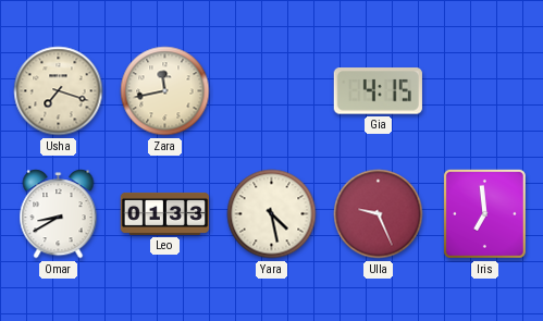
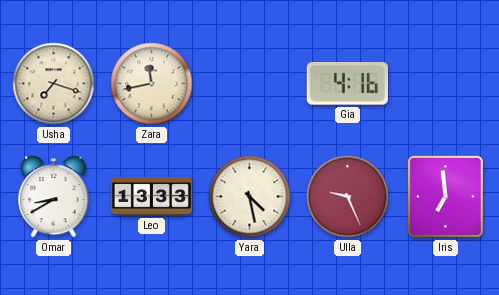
Gia: 4:15 -> 4:16 (347, 84)
Leo: 01:33 -> 13:33 (152, 196)
